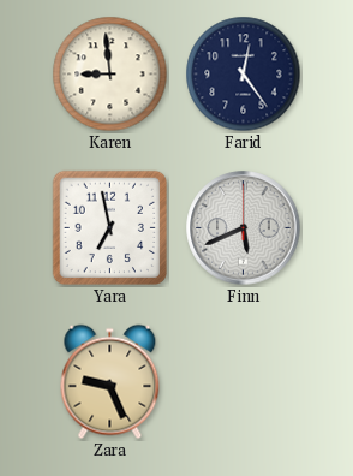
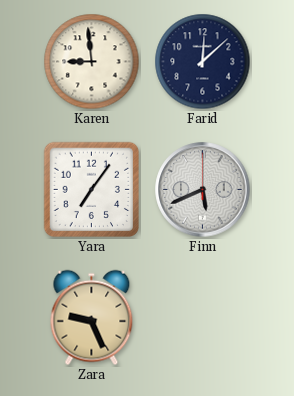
Farid: 12:24 -> 12:08 (203, 62)
Yara: 6:58 -> 7:06 (92, 190)
